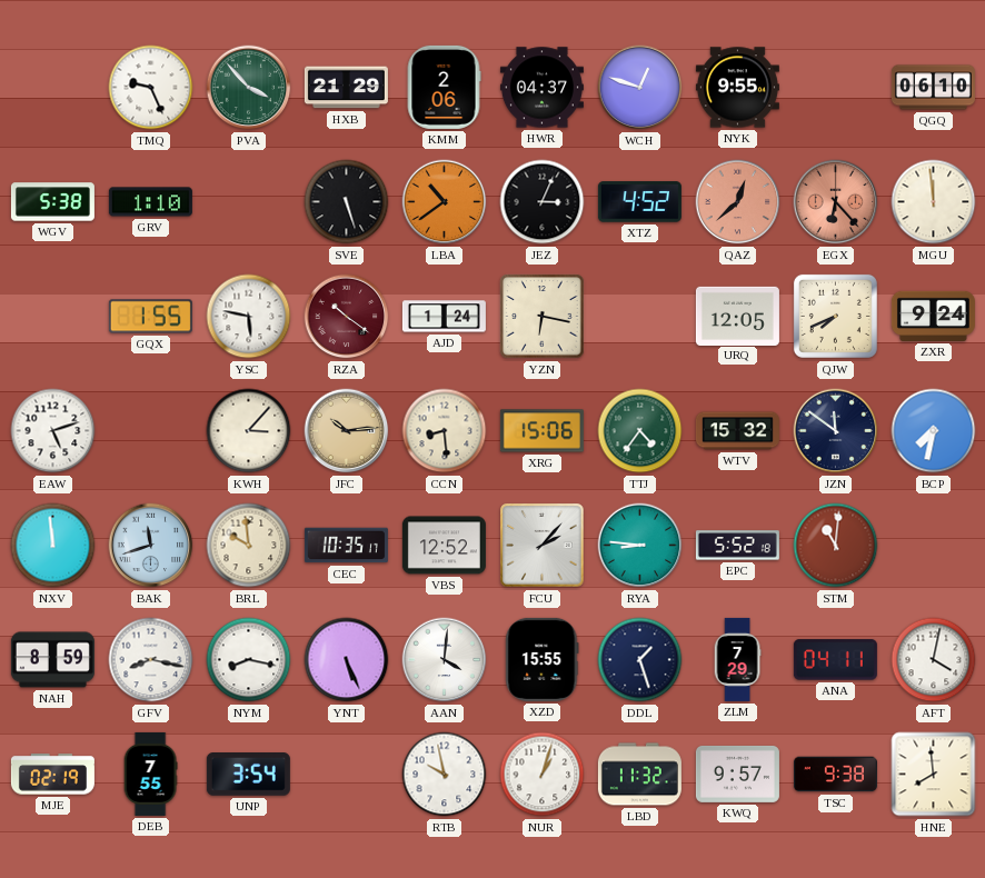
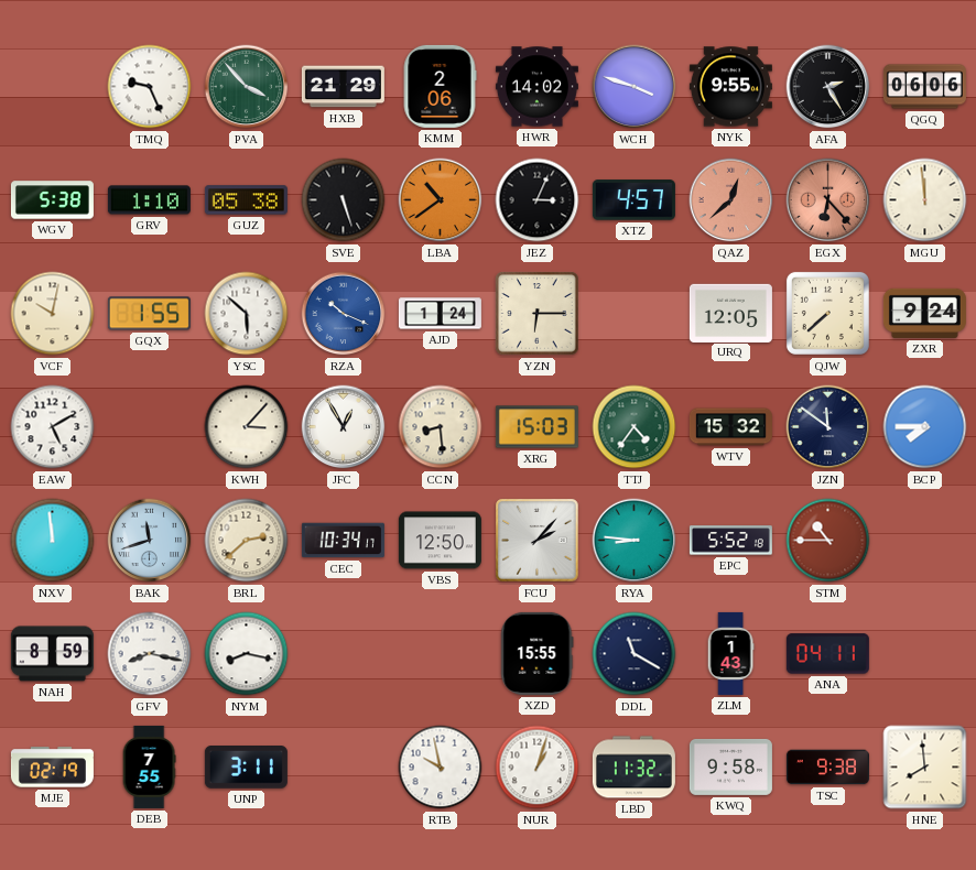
HWR: 04:37 -> 14:02 (536, 87)
WCH: 12:48 -> 3:48 (635, 87)
AFA: none -> 2:25 (828, 87)
QGQ: 06:10 -> 06:06 (924, 87)
GUZ: none -> 05:38 (246, 200)
XTZ: 4:52 -> 4:57 (633, 200)
VCF: none -> 10:02 (53, 314)
YSC: 5:47 -> 5:52 (247, 314)
RZA: 10:21 -> 10:19 (344, 314)
RZA dial: burgundy -> blue (344, 314)
YZN: 6:17 -> 6:15 (538, 314)
QJW: 7:41 -> 7:38 (827, 313)
EAW: 5:12 -> 5:10 (53, 427)
JFC: 10:14 -> 12:55 (344, 427)
JFC dial: champagne -> white (344, 427)
XRG: 15:06 -> 15:03 (536, 427)
BCP: 7:32 -> 7:45 (925, 427)
BRL: 9:59 -> 2:38 (247, 541)
CEC: 10:35 -> 10:34 (343, 541)
VBS: 12:52 -> 12:50 (440, 541)
STM: 11:01 -> 10:45 (828, 541)
YNT: 5:26 -> none (347, 660)
AAN: 4:01 -> none (445, 660)
DDL: 1:27 -> 11:20 (635, 654)
ZLM: 7:29 -> 1:43 (730, 653)
AFT: 4:02 -> none (934, 660)
UNP: 3:54 -> 3:11 (246, 768)
KWQ: 9:57 -> 9:58 (730, 766)
